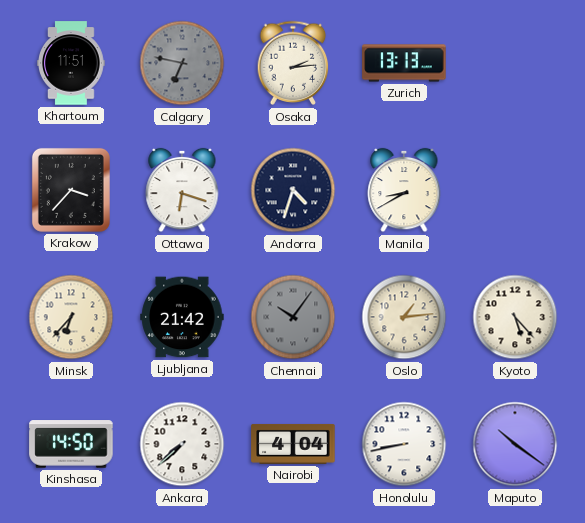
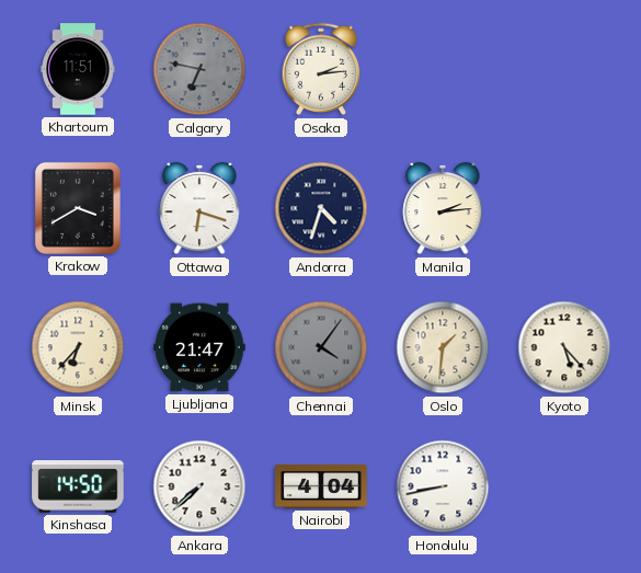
Zurich: 13:13 -> none (404, 63)
Krakow: 3:37 -> 3:40 (78, 208)
Manila: 8:40 -> 2:14 (443, 208)
Ljubljana: 21:42 -> 21:47 (199, 347)
Chennai: 10:06 -> 4:06 (321, 347)
Oslo: 1:14 -> 1:31 (443, 347)
Maputo: 10:21 -> none (515, 444)
